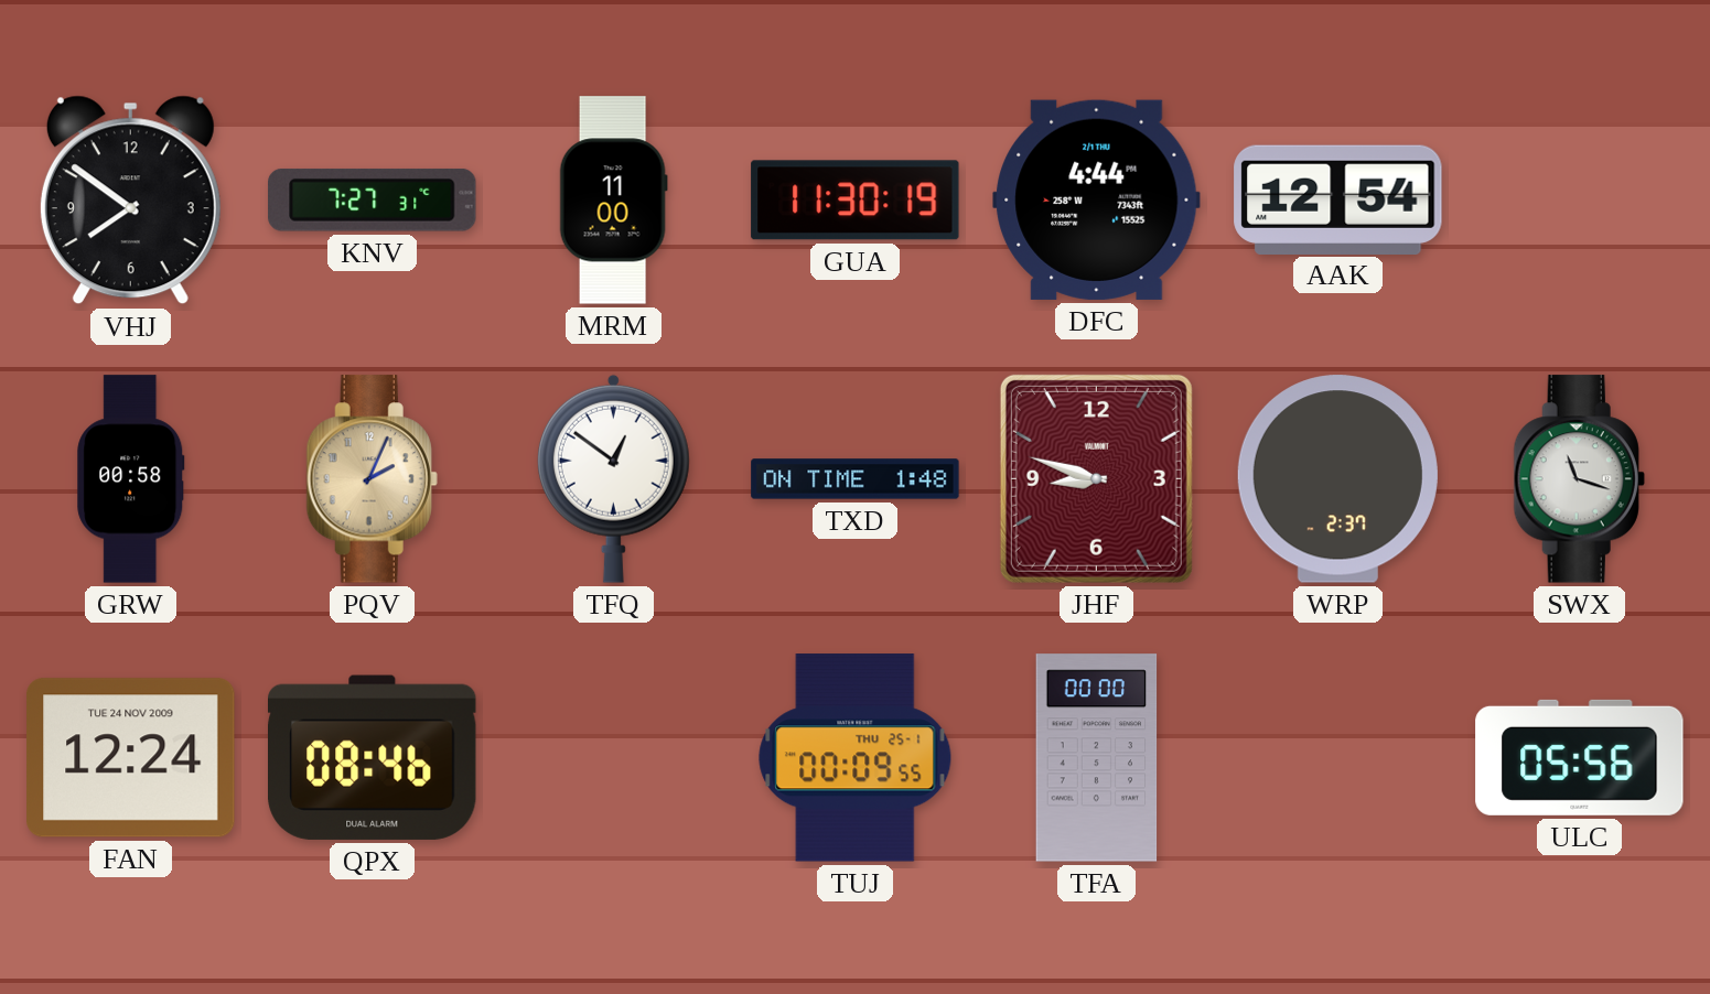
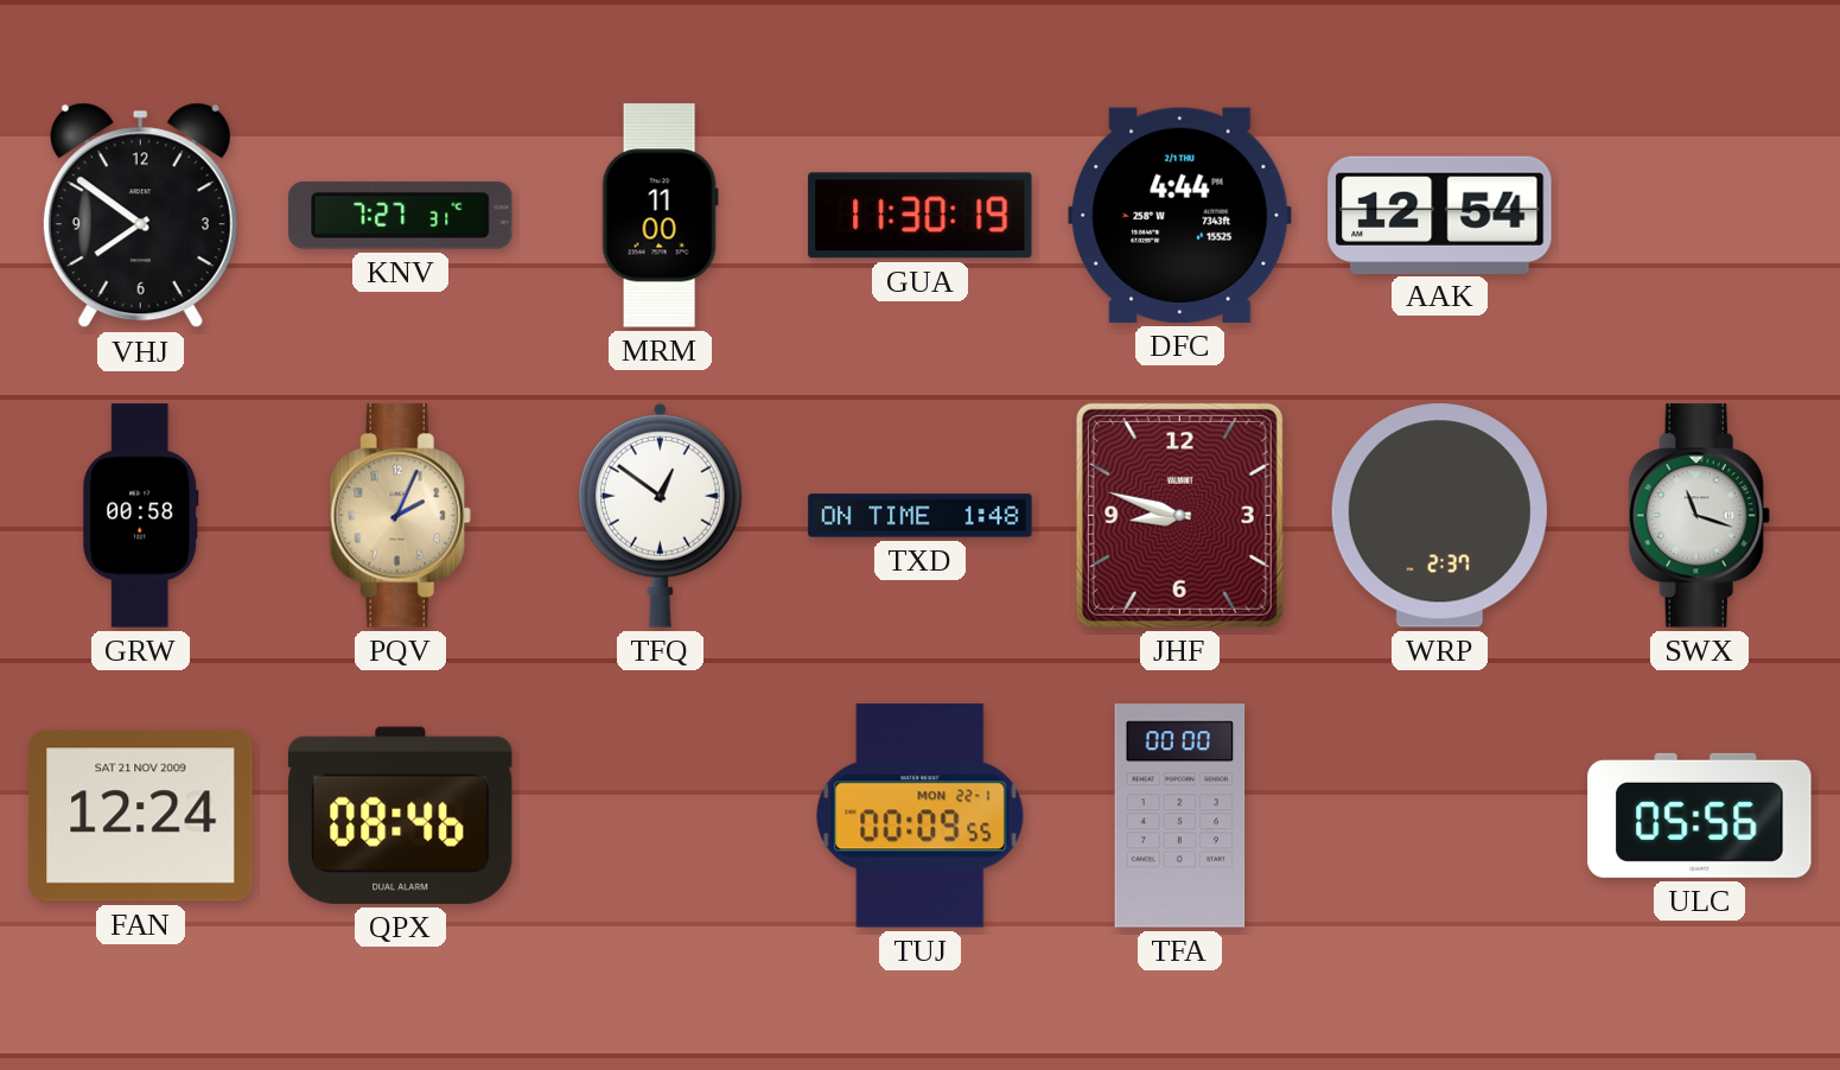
FAN date: TUE 24 NOV 2009 -> SAT 21 NOV 2009 (141, 816)
TUJ date: THU 25-1 -> MON 22-1 (921, 816)
